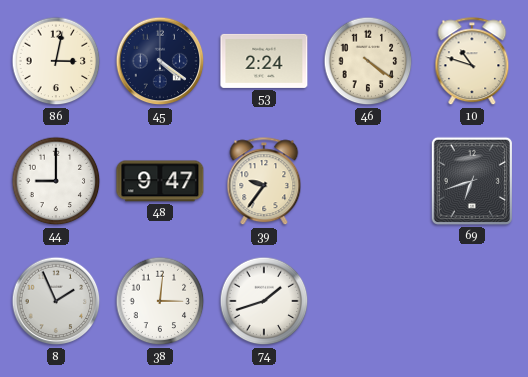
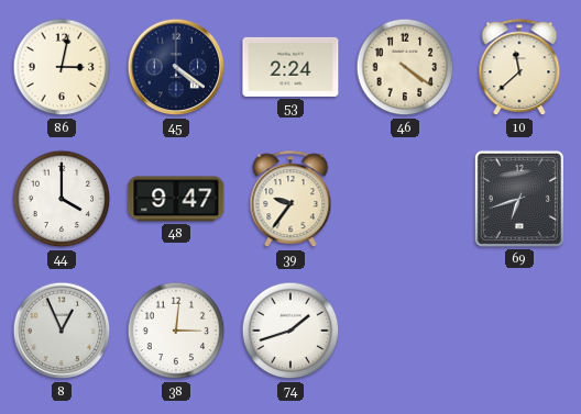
10: 10:48 -> 11:38 (519, 68)
44: 9:00 -> 4:00 (62, 199)
8: 1:56 -> 12:56 (62, 331)
